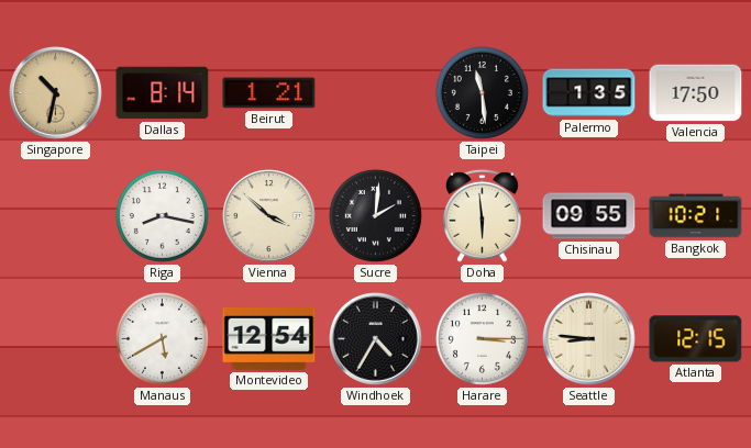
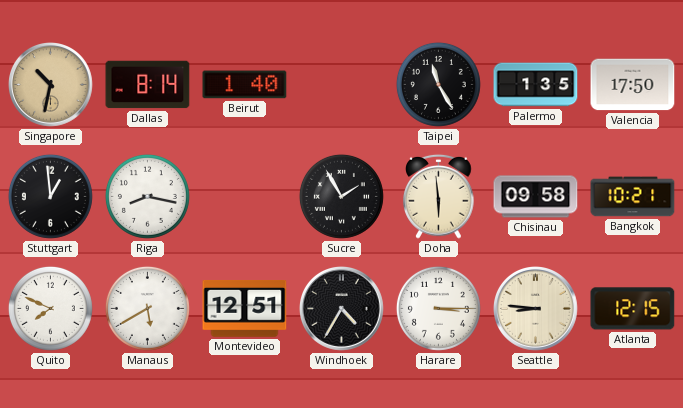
Beirut: 1:21 -> 1:40 (245, 85)
Taipei: 11:29 -> 11:25 (438, 84)
Stuttgart: none -> 12:59 (50, 196)
Vienna: 3:52 -> none (269, 216)
Sucre: 2:01 -> 1:55 (341, 196)
Chisinau: 09:55 -> 09:58 (536, 197)
Quito: none -> 7:49 (50, 308)
Montevideo: 12:54 -> 12:51 (245, 308)
